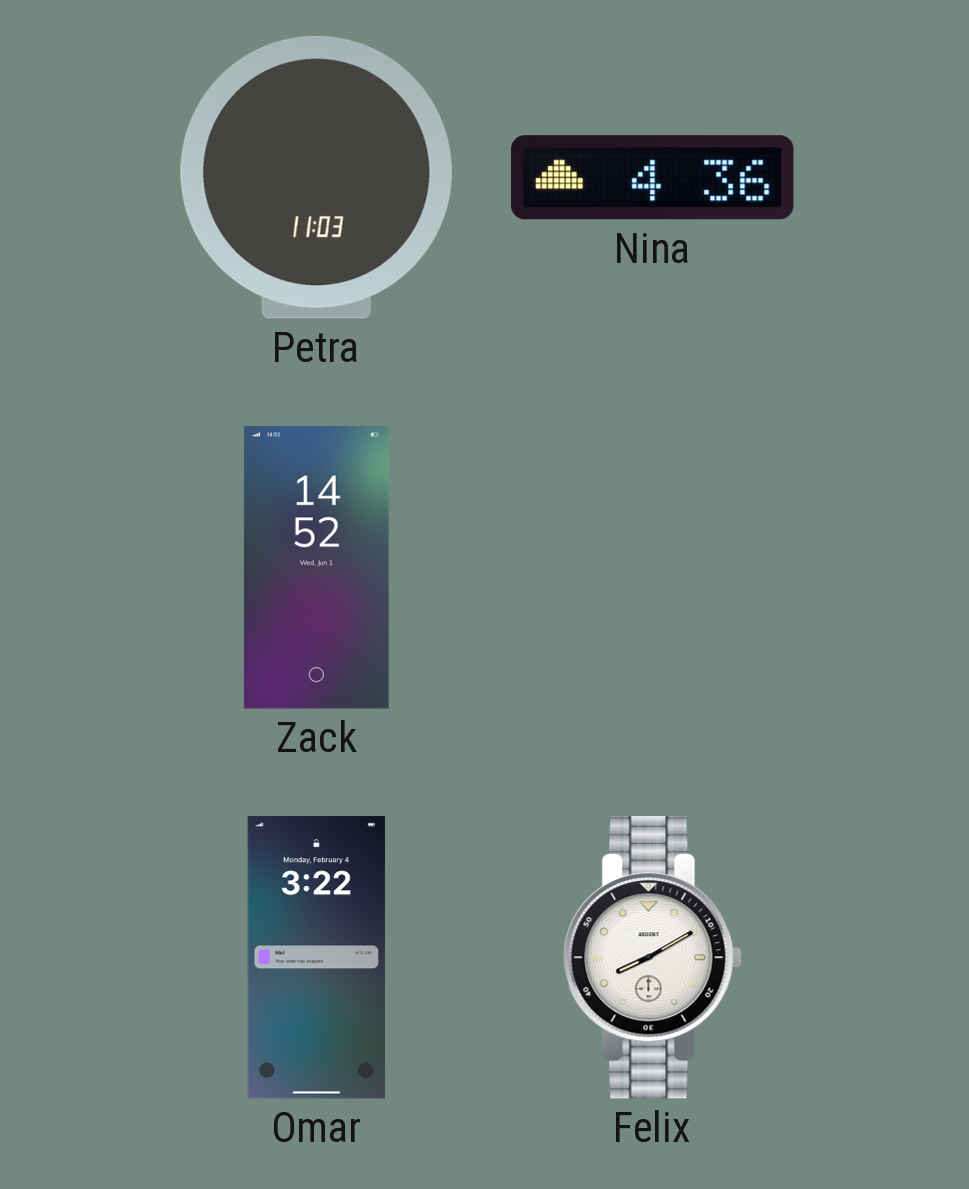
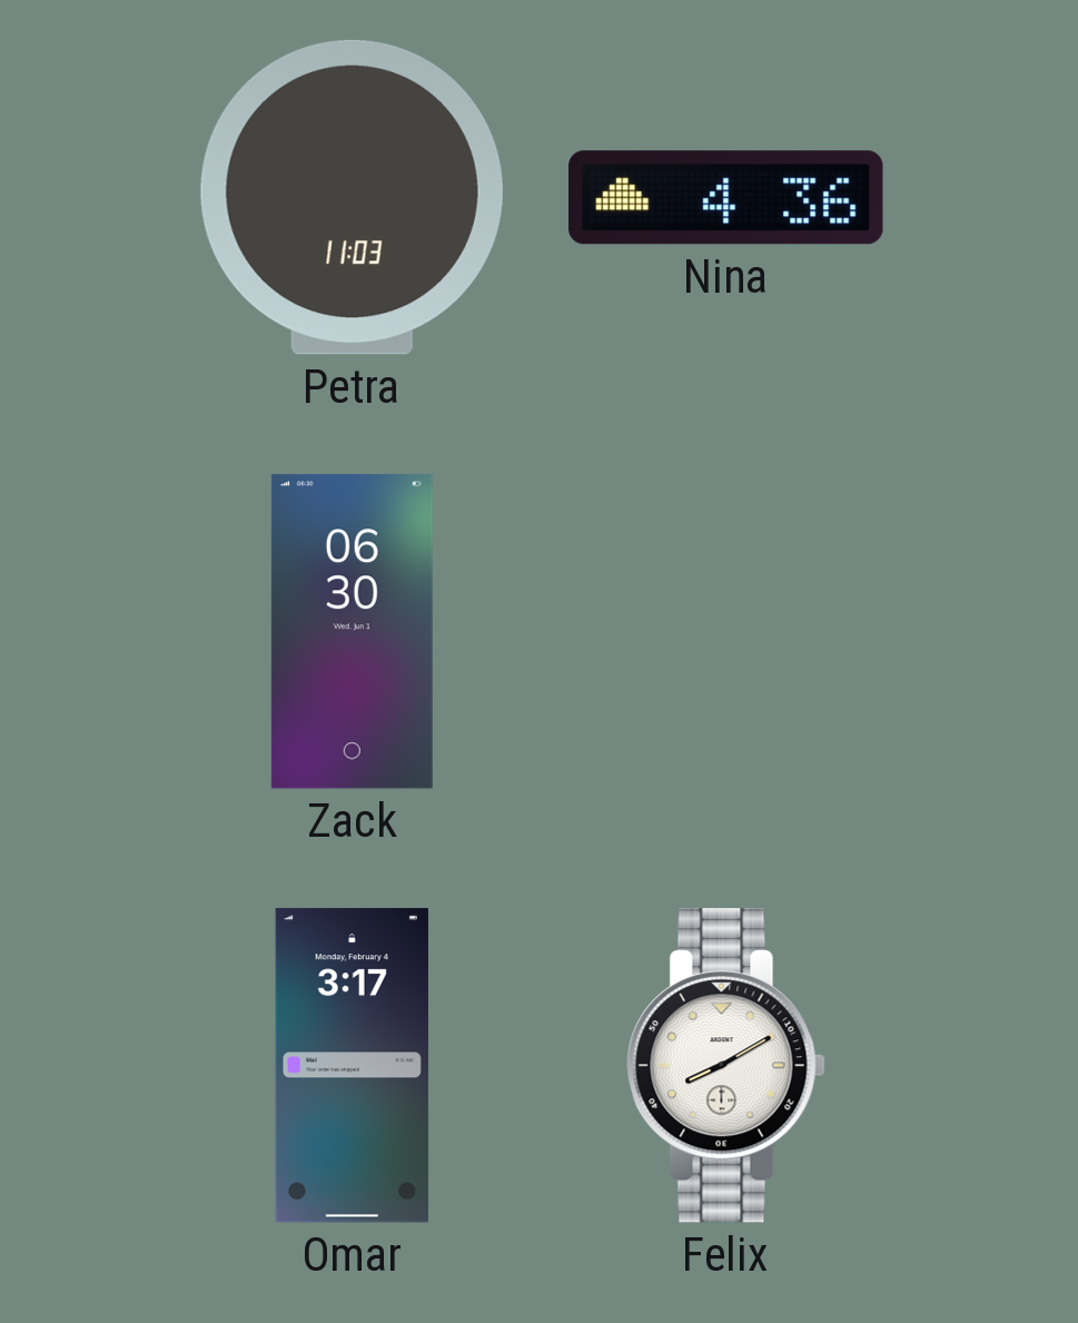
Zack: 14:52 -> 06:30 (352, 632)
Omar: 3:22 -> 3:17 (352, 1066)
